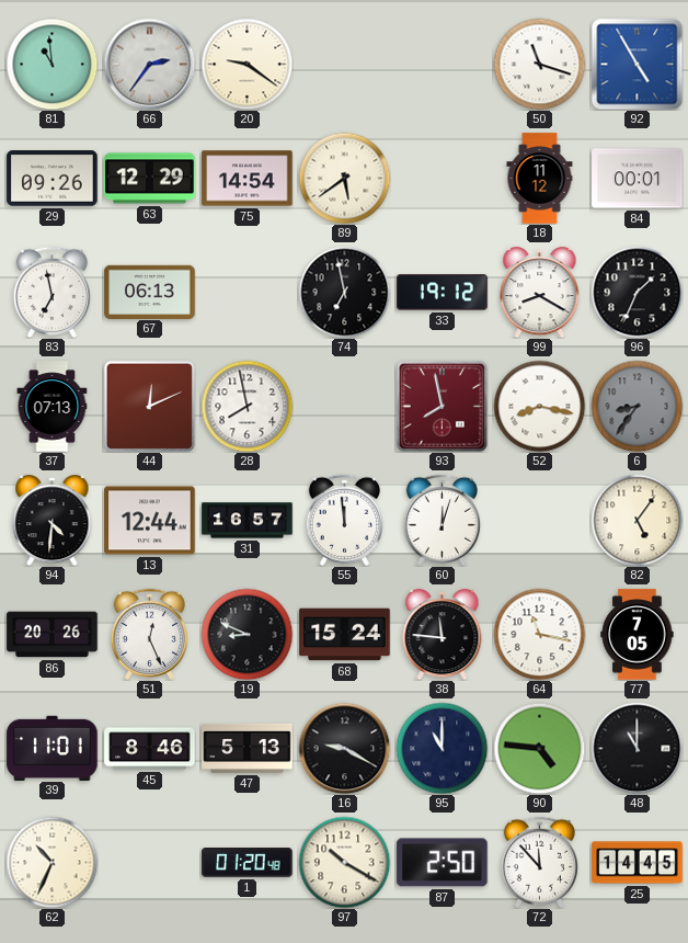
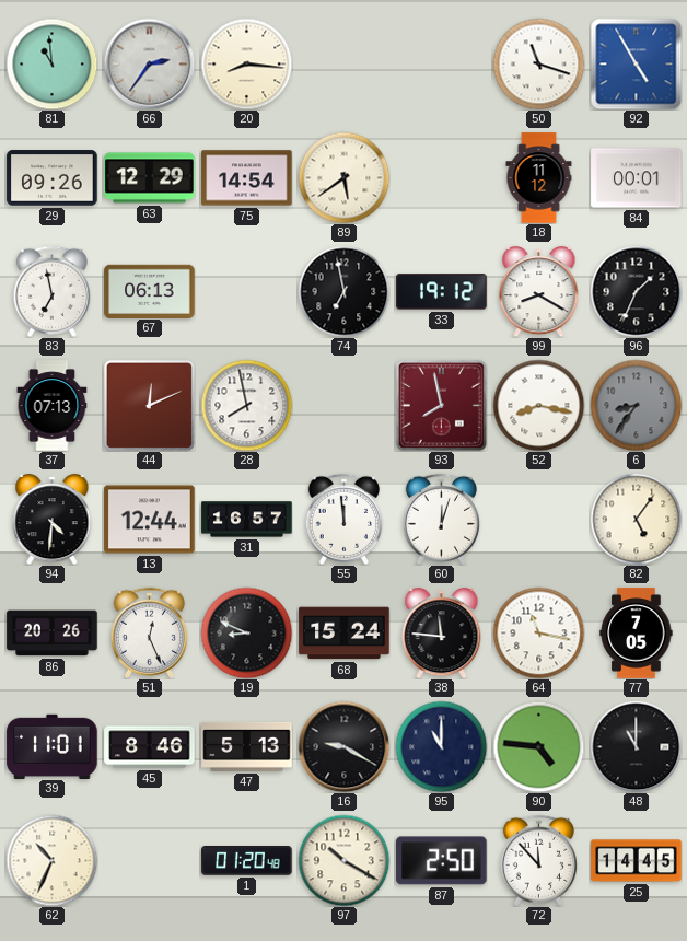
20: 9:21 -> 8:16 (246, 63)
